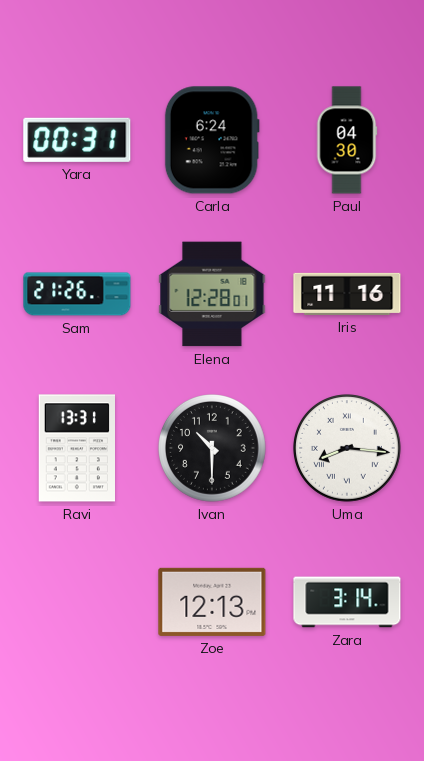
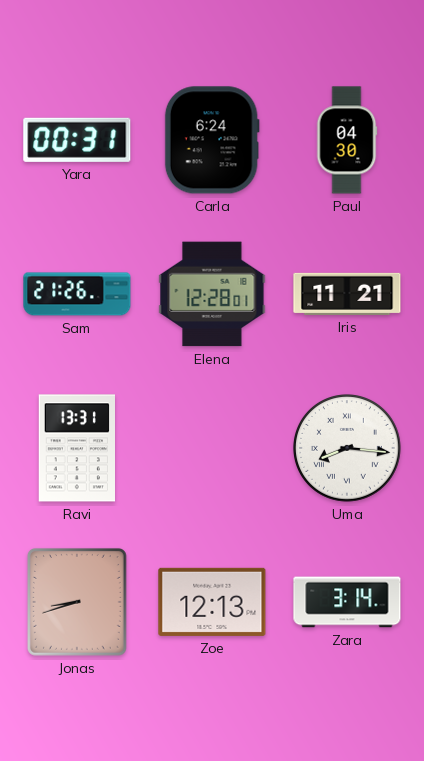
Iris: 11:16 -> 11:21 (347, 294)
Ivan: 10:30 -> none (213, 449)
Jonas: none -> 8:42 (77, 602)
